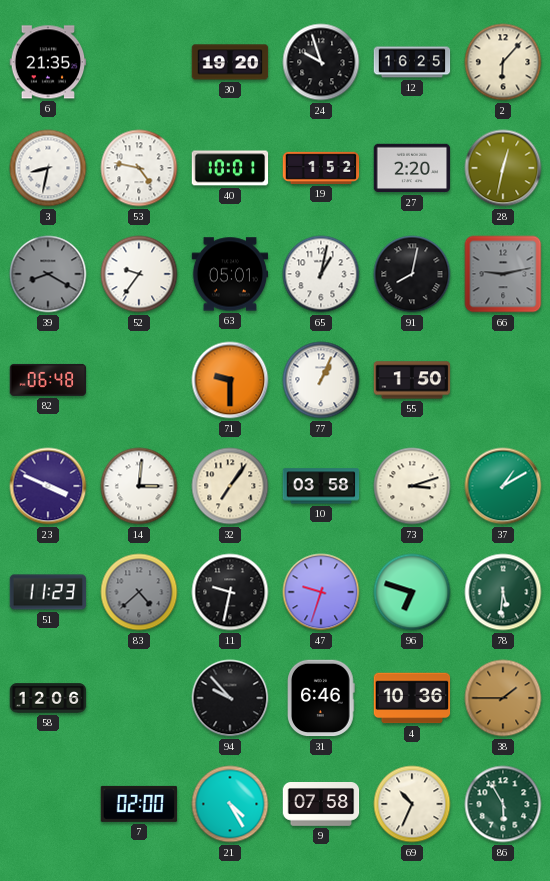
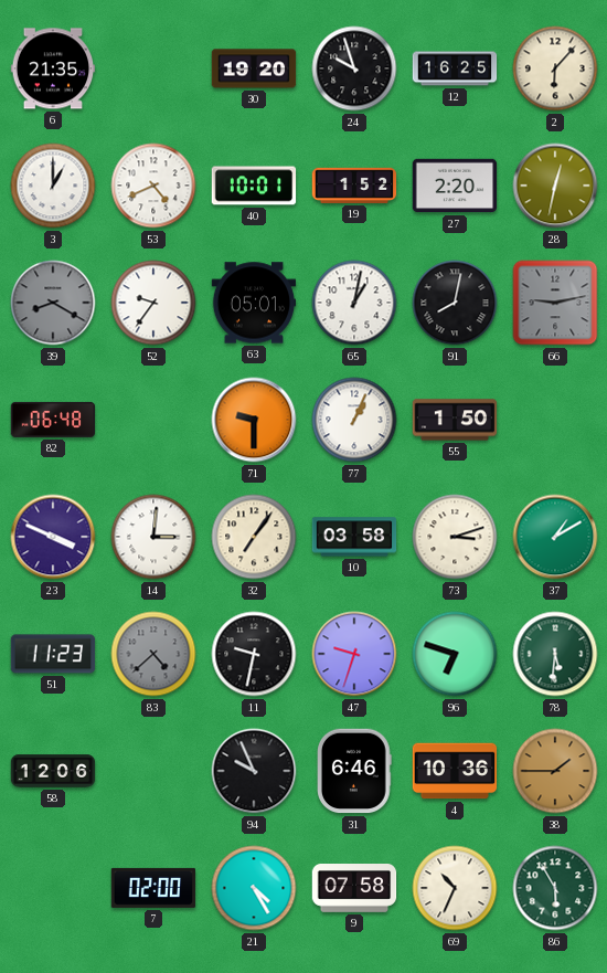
3: 8:32 -> 1:00 (53, 186)
53: 4:47 -> 4:41 (153, 186)
94: 9:53 -> 9:56 (254, 771)
